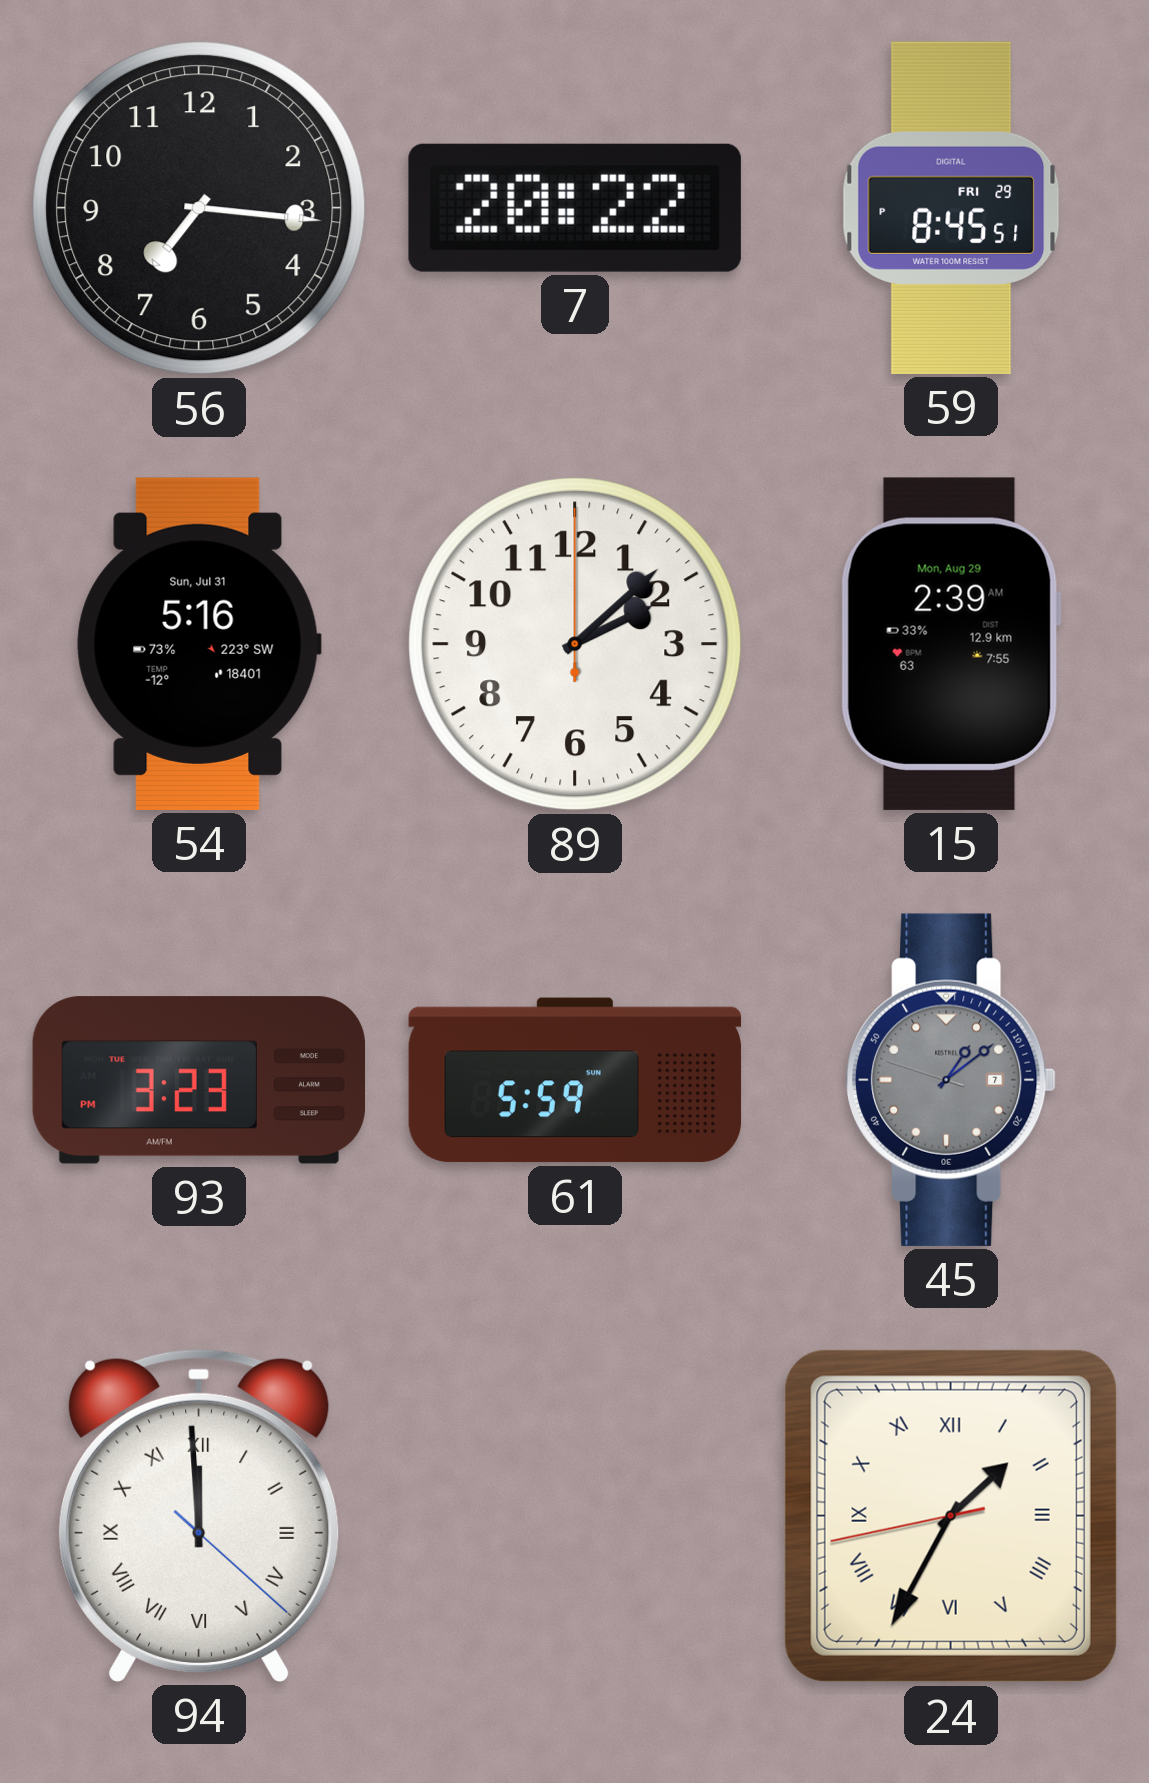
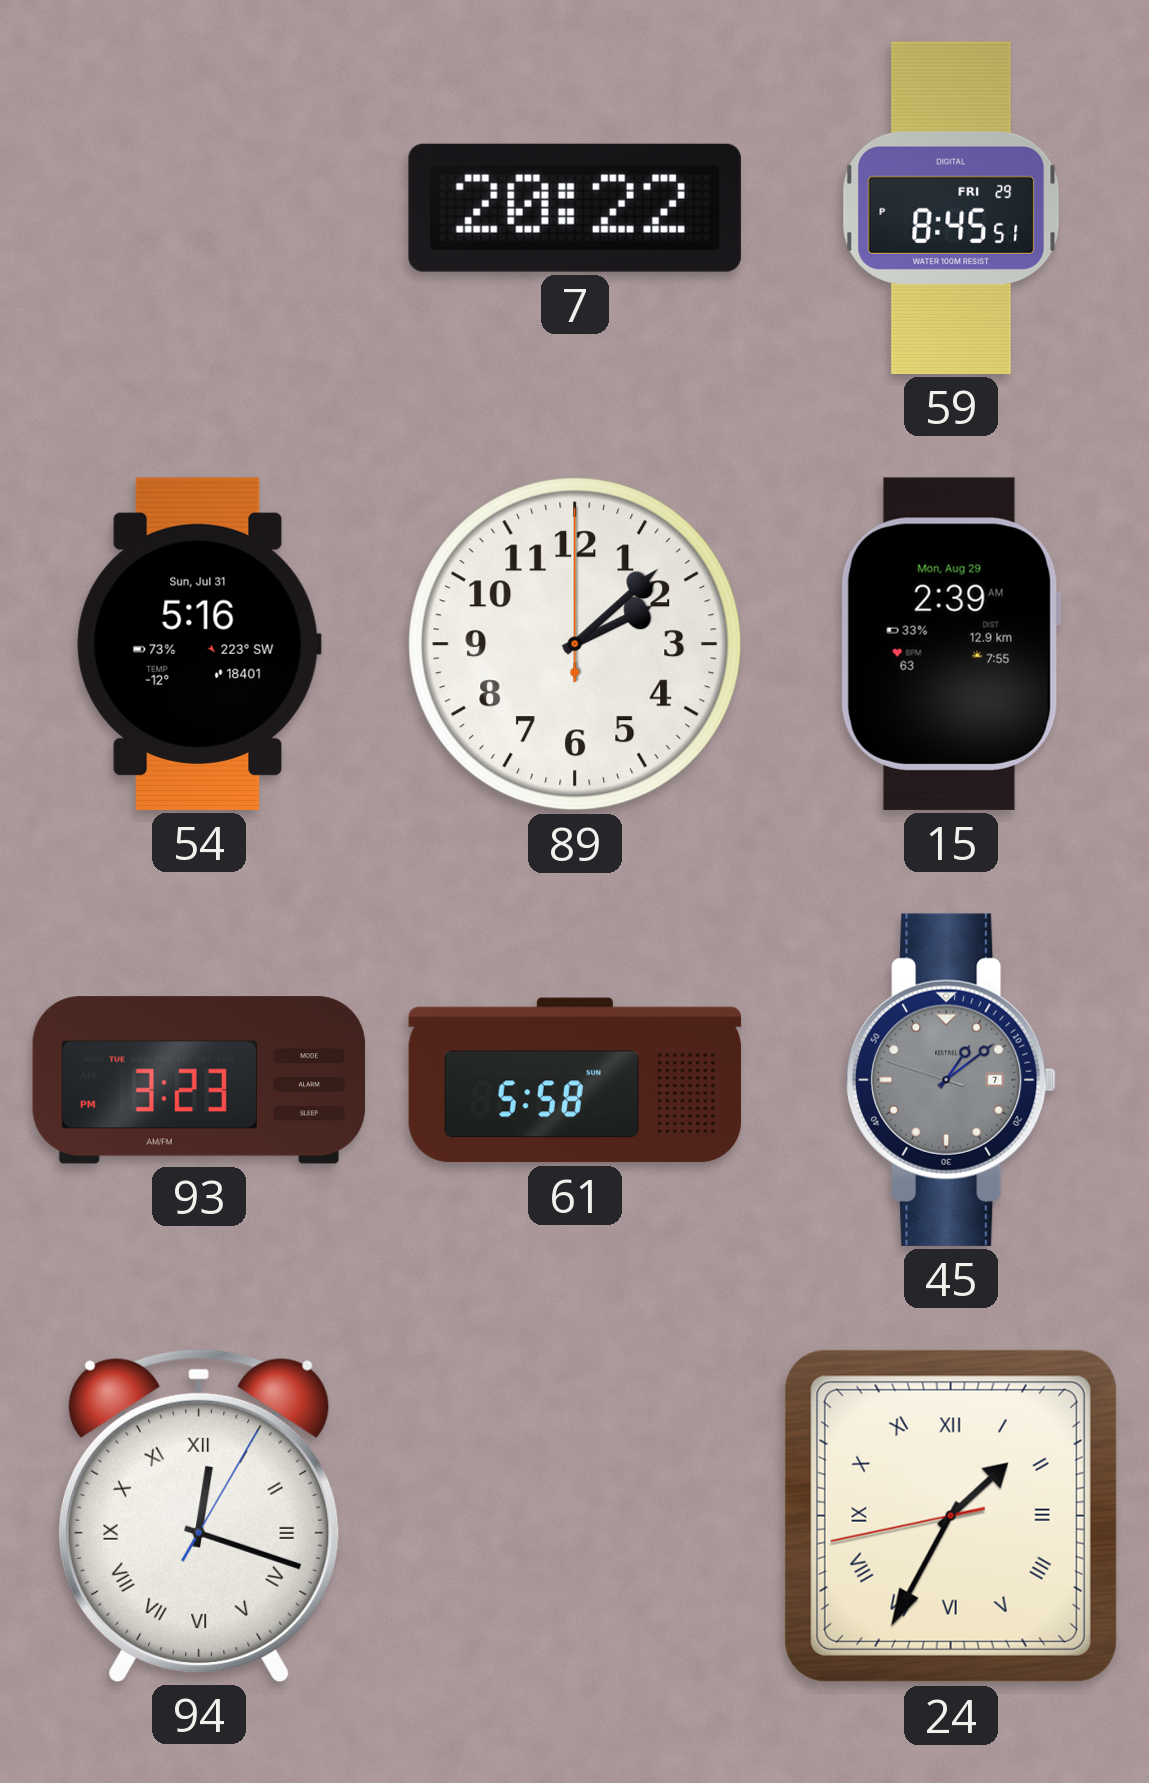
56: 7:16 -> none (199, 208)
61: 5:59 -> 5:58 (575, 1080)
94: 11:59 -> 12:18 (199, 1515)
